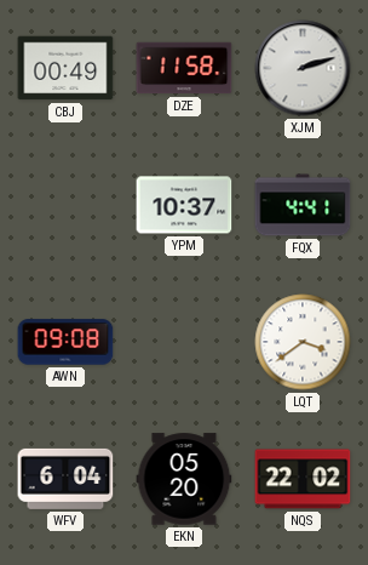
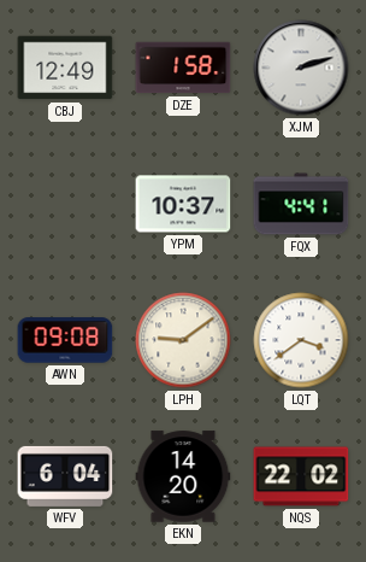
CBJ: 00:49 -> 12:49 (65, 68)
DZE: 11:58 -> 1:58 (183, 68)
LPH: none -> 9:09 (183, 340)
EKN: 05:20 -> 14:20 (183, 476)
